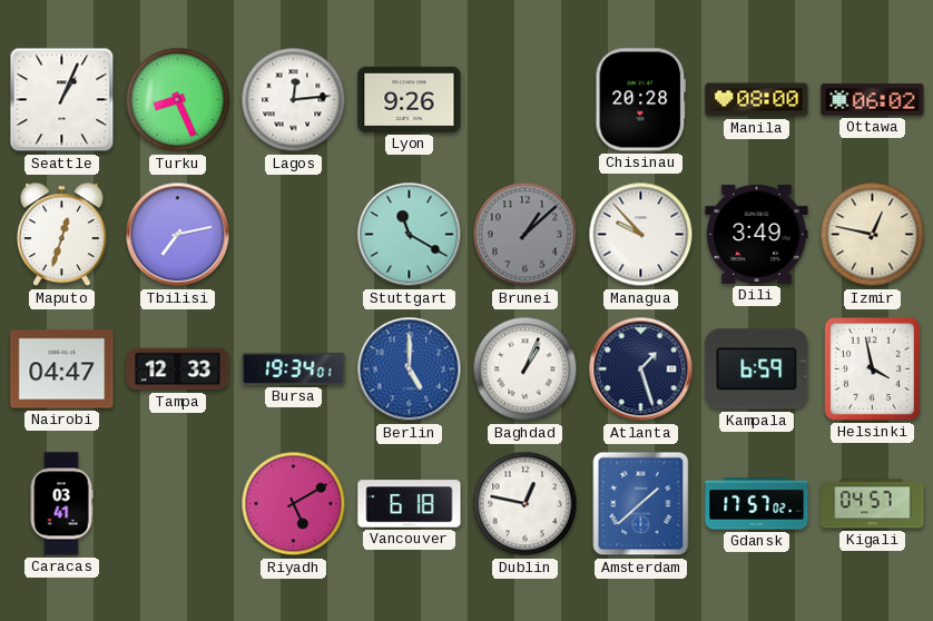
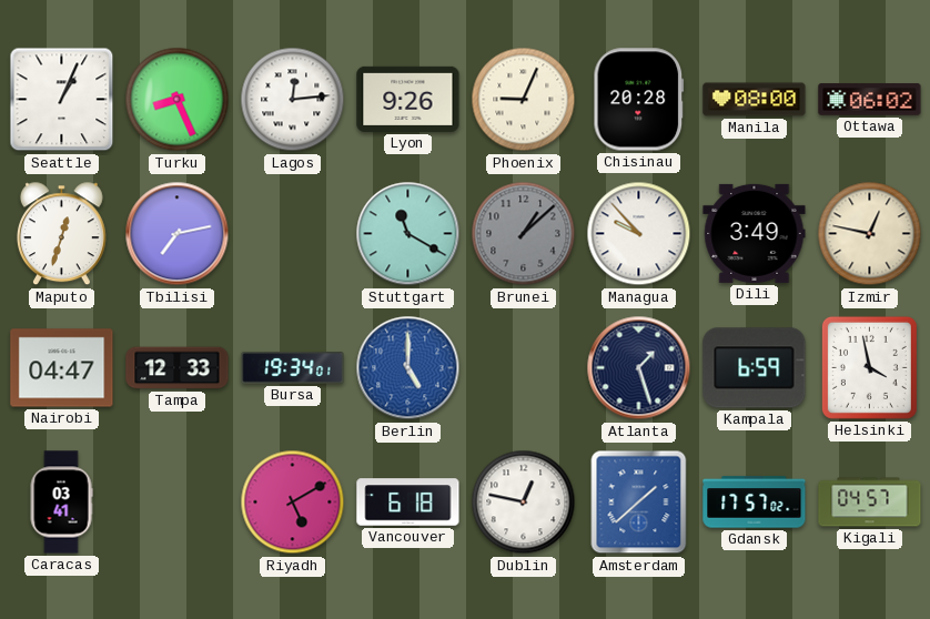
Phoenix: none -> 9:04 (524, 100)
Baghdad: 1:04 -> none (526, 369)
